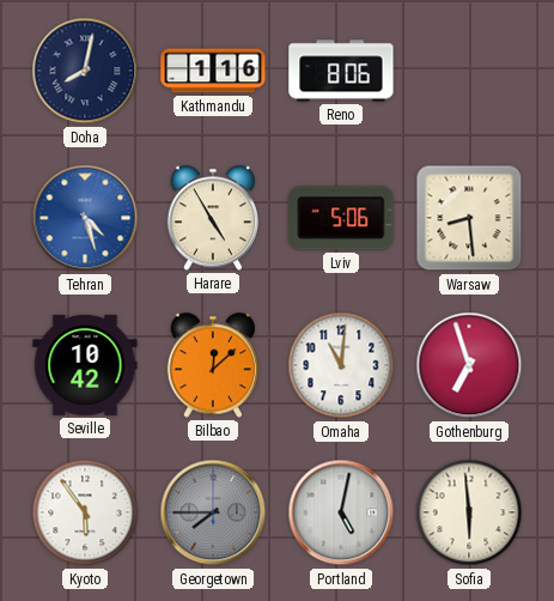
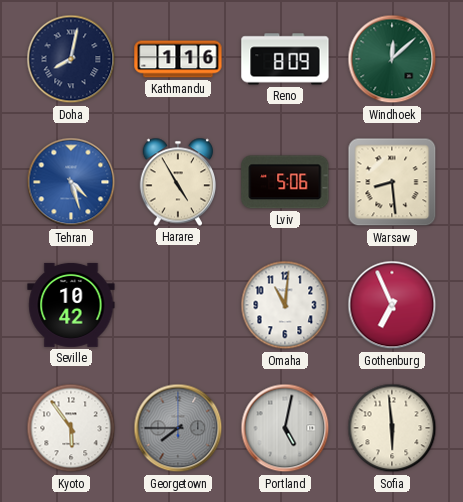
Reno: 8:06 -> 8:09 (285, 59)
Windhoek: none -> 12:08 (392, 59)
Bilbao: 12:08 -> none (212, 365)
Gothenburg: 6:57 -> 6:56 (392, 305)
